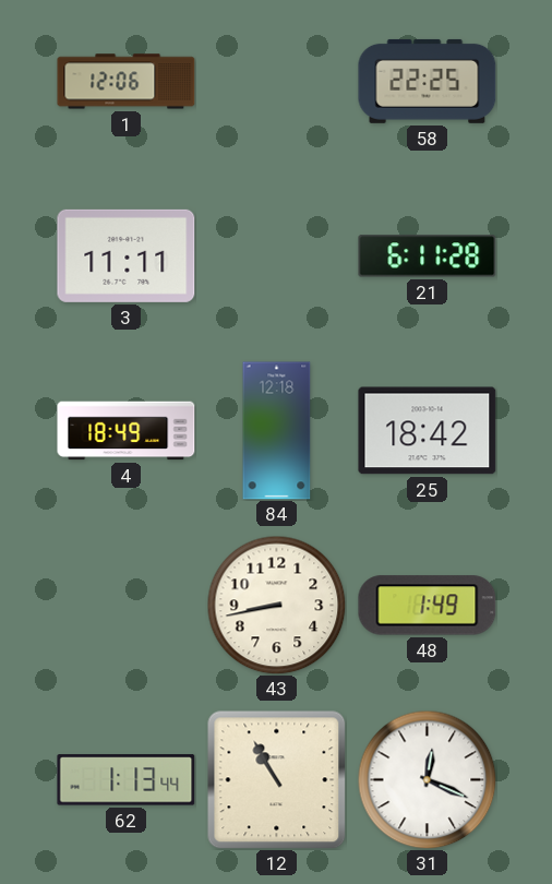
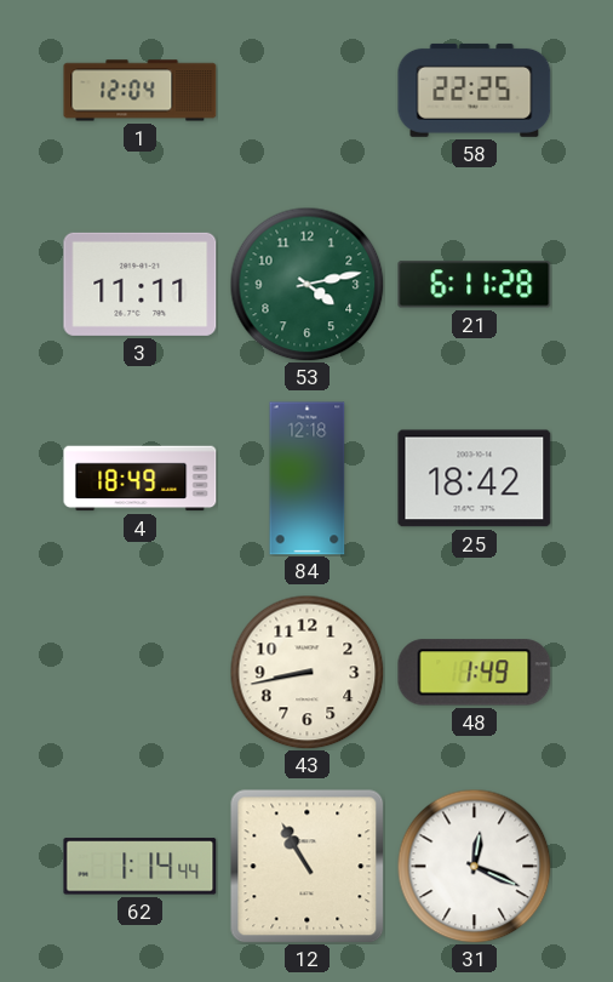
1: 12:06 -> 12:04 (141, 91)
53: none -> 4:13 (306, 284)
62: 1:13 -> 1:14 (141, 867)
